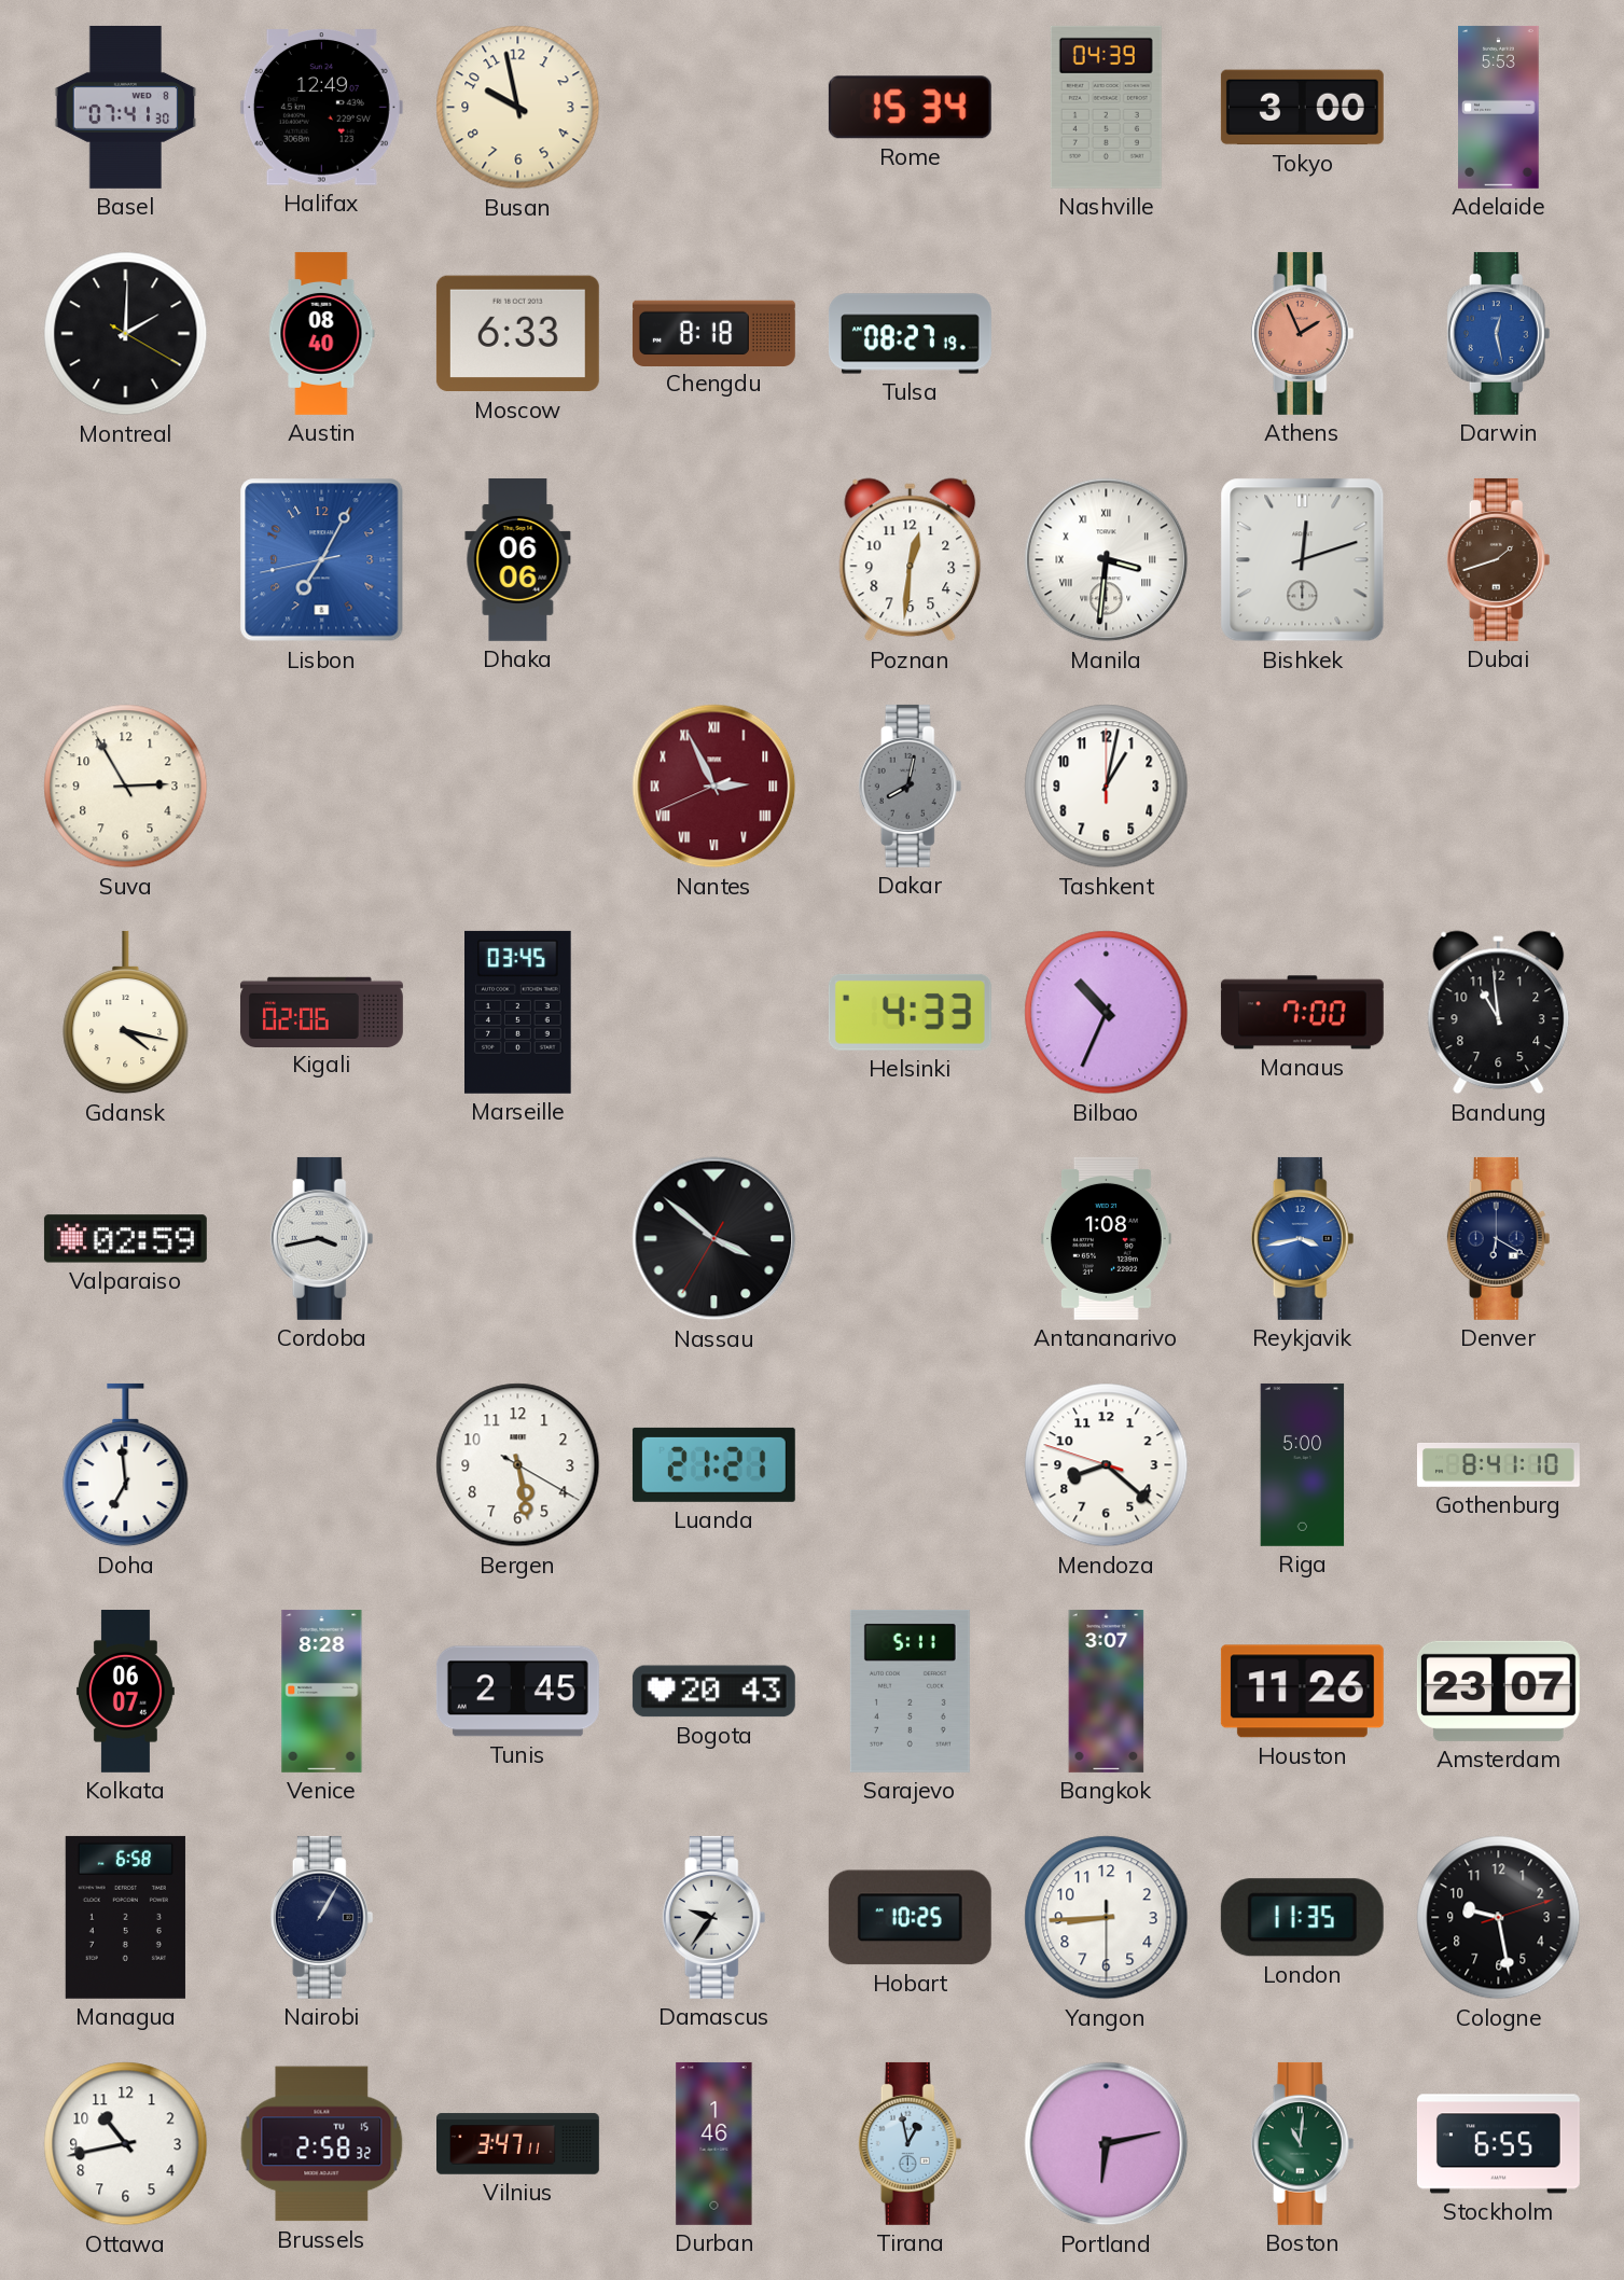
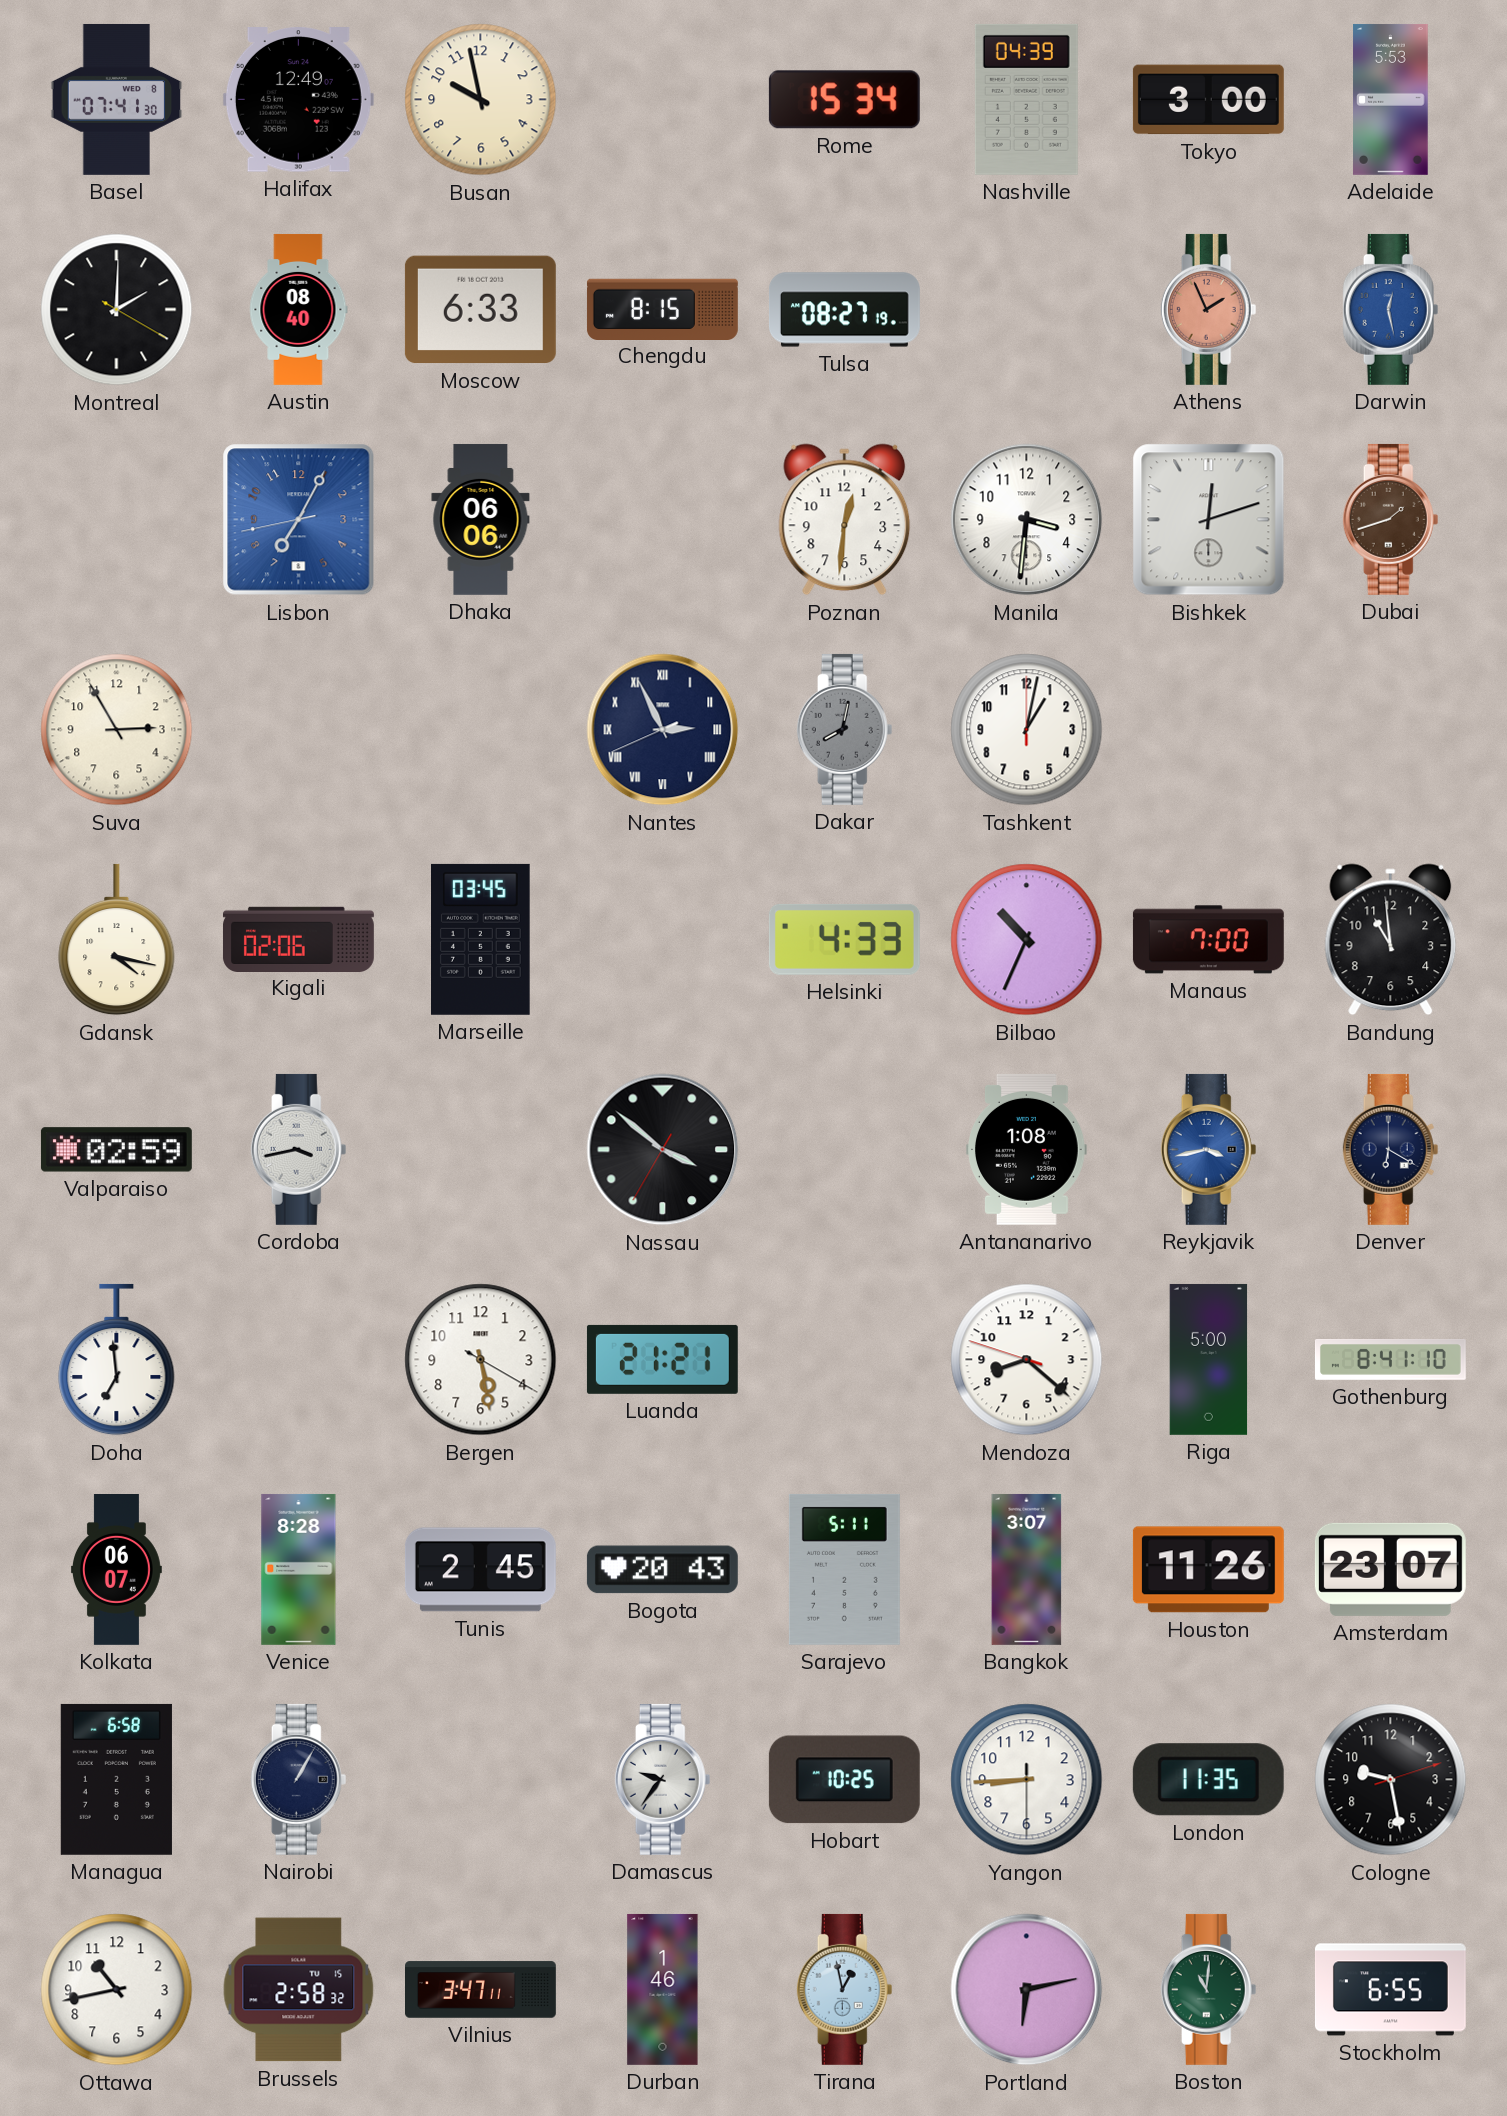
Chengdu: 8:18 -> 8:15 (662, 309)
Manila numerals: Roman -> Arabic (1027, 520)
Nantes dial: burgundy -> navy (663, 730)
